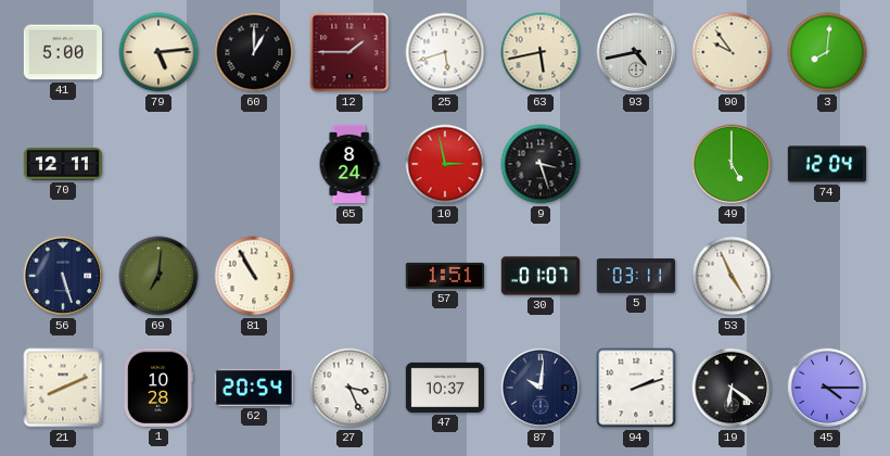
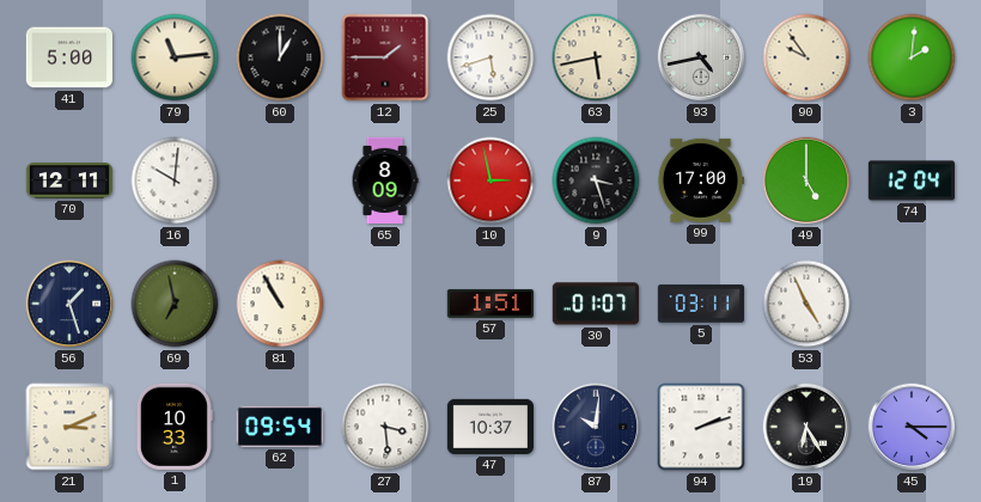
79: 5:14 -> 11:14 (175, 57)
3: 8:01 -> 2:01 (912, 57)
16: none -> 10:01 (175, 180)
65: 8:24 -> 8:09 (385, 180)
99: none -> 17:00 (700, 180)
56: 5:27 -> 1:27 (69, 304)
69: 7:01 -> 6:58 (175, 304)
21: 8:11 -> 3:11 (69, 427)
1: 10:28 -> 10:33 (173, 427)
62: 20:54 -> 09:54 (280, 427)
27: 3:26 -> 3:29 (385, 427)
19: 6:21 -> 6:25 (806, 427)
